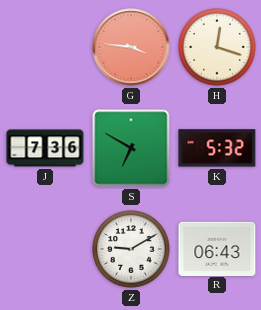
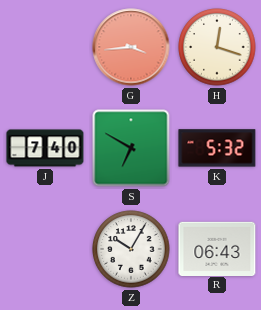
G: 3:46 -> 3:44 (131, 47)
J: 7:36 -> 7:40 (45, 148)
Z: 9:10 -> 10:05 (131, 249)
